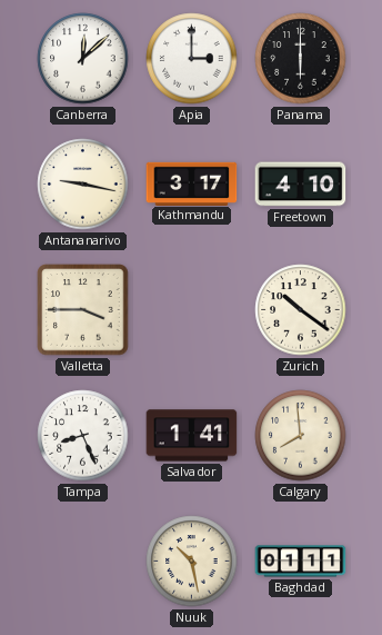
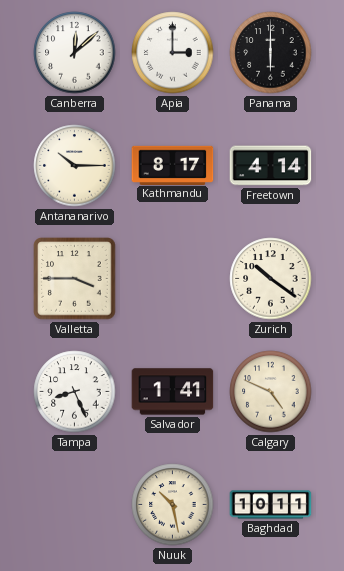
Antananarivo: 9:17 -> 10:15 (75, 166)
Kathmandu: 3:17 -> 8:17 (173, 165)
Freetown: 4:10 -> 4:14 (271, 166)
Calgary: 7:59 -> 4:49 (271, 392)
Baghdad: 01:11 -> 10:11 (271, 505)
